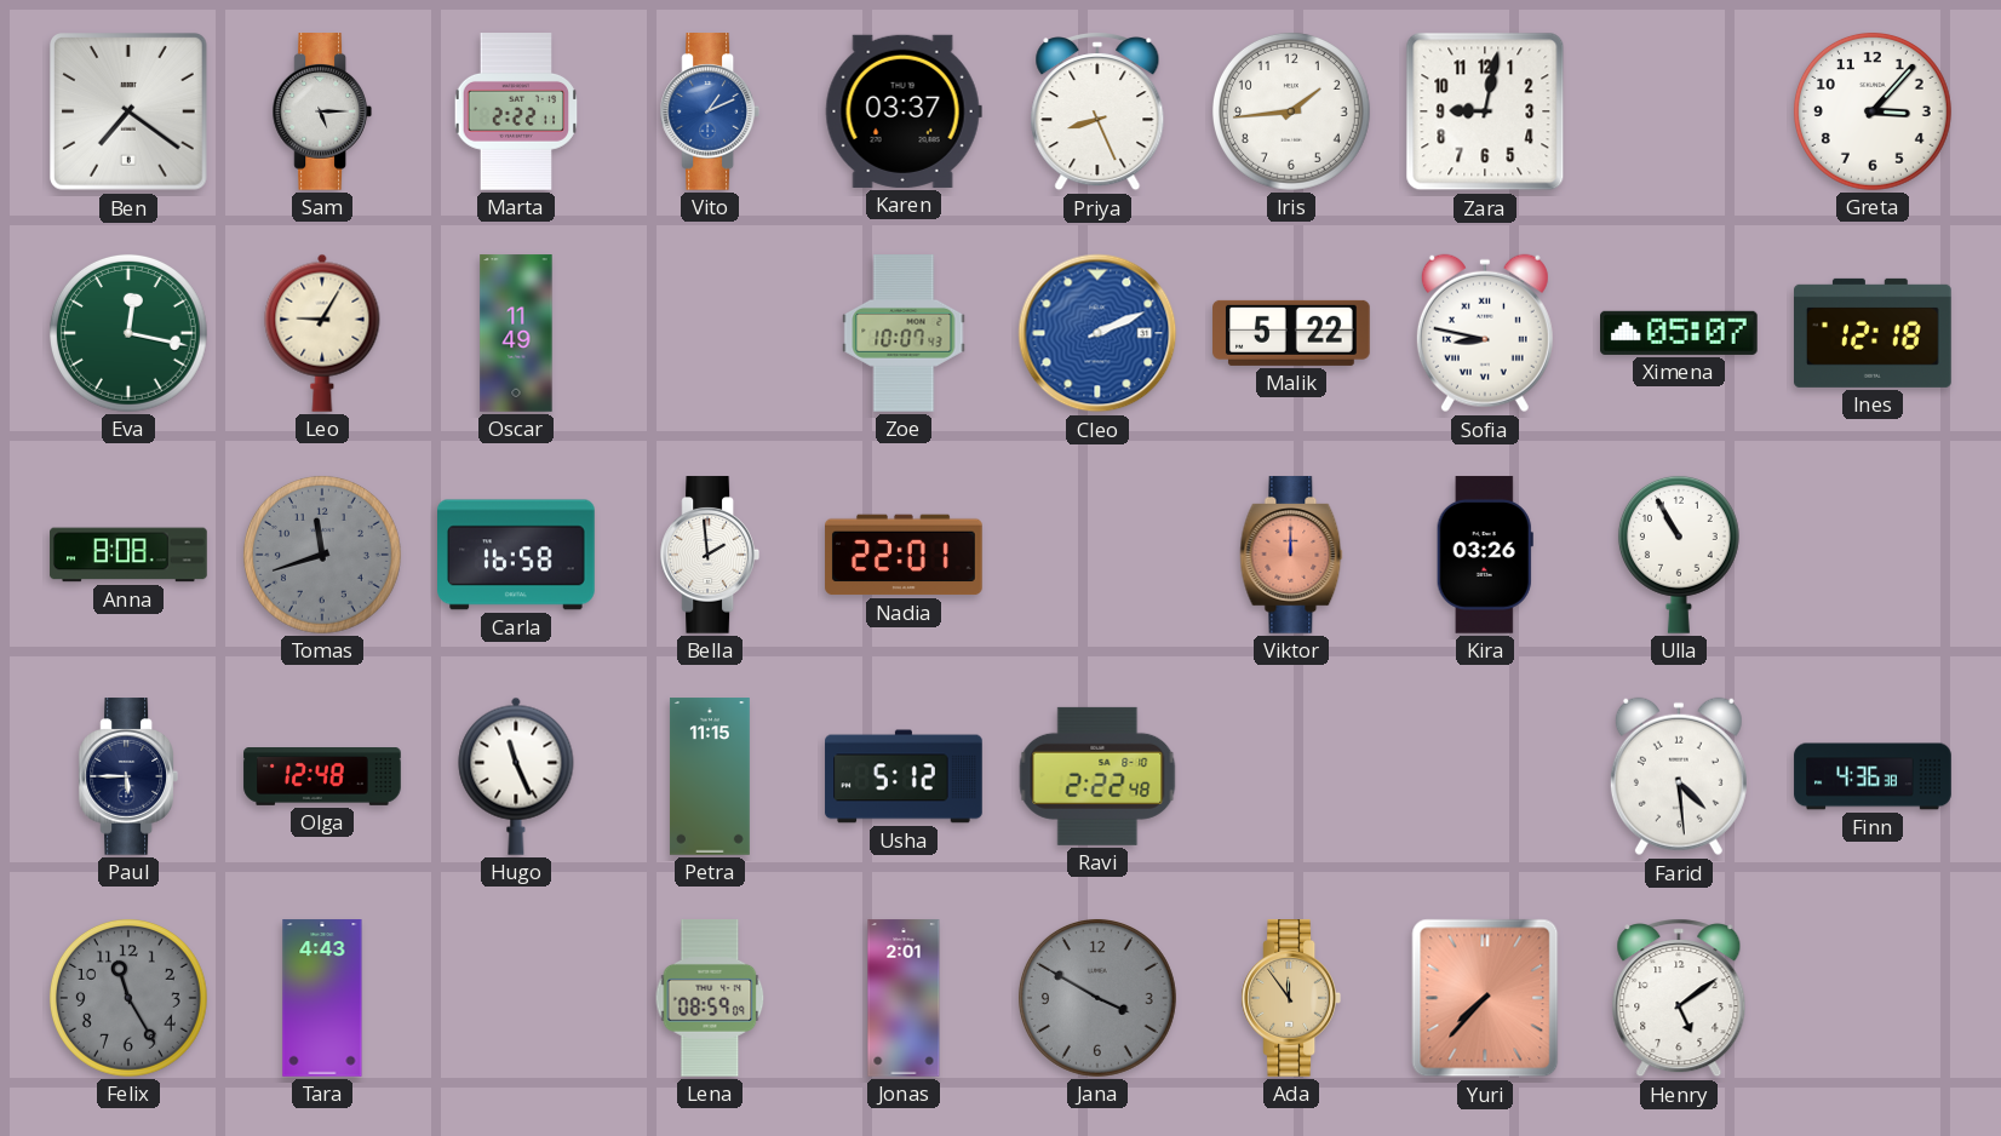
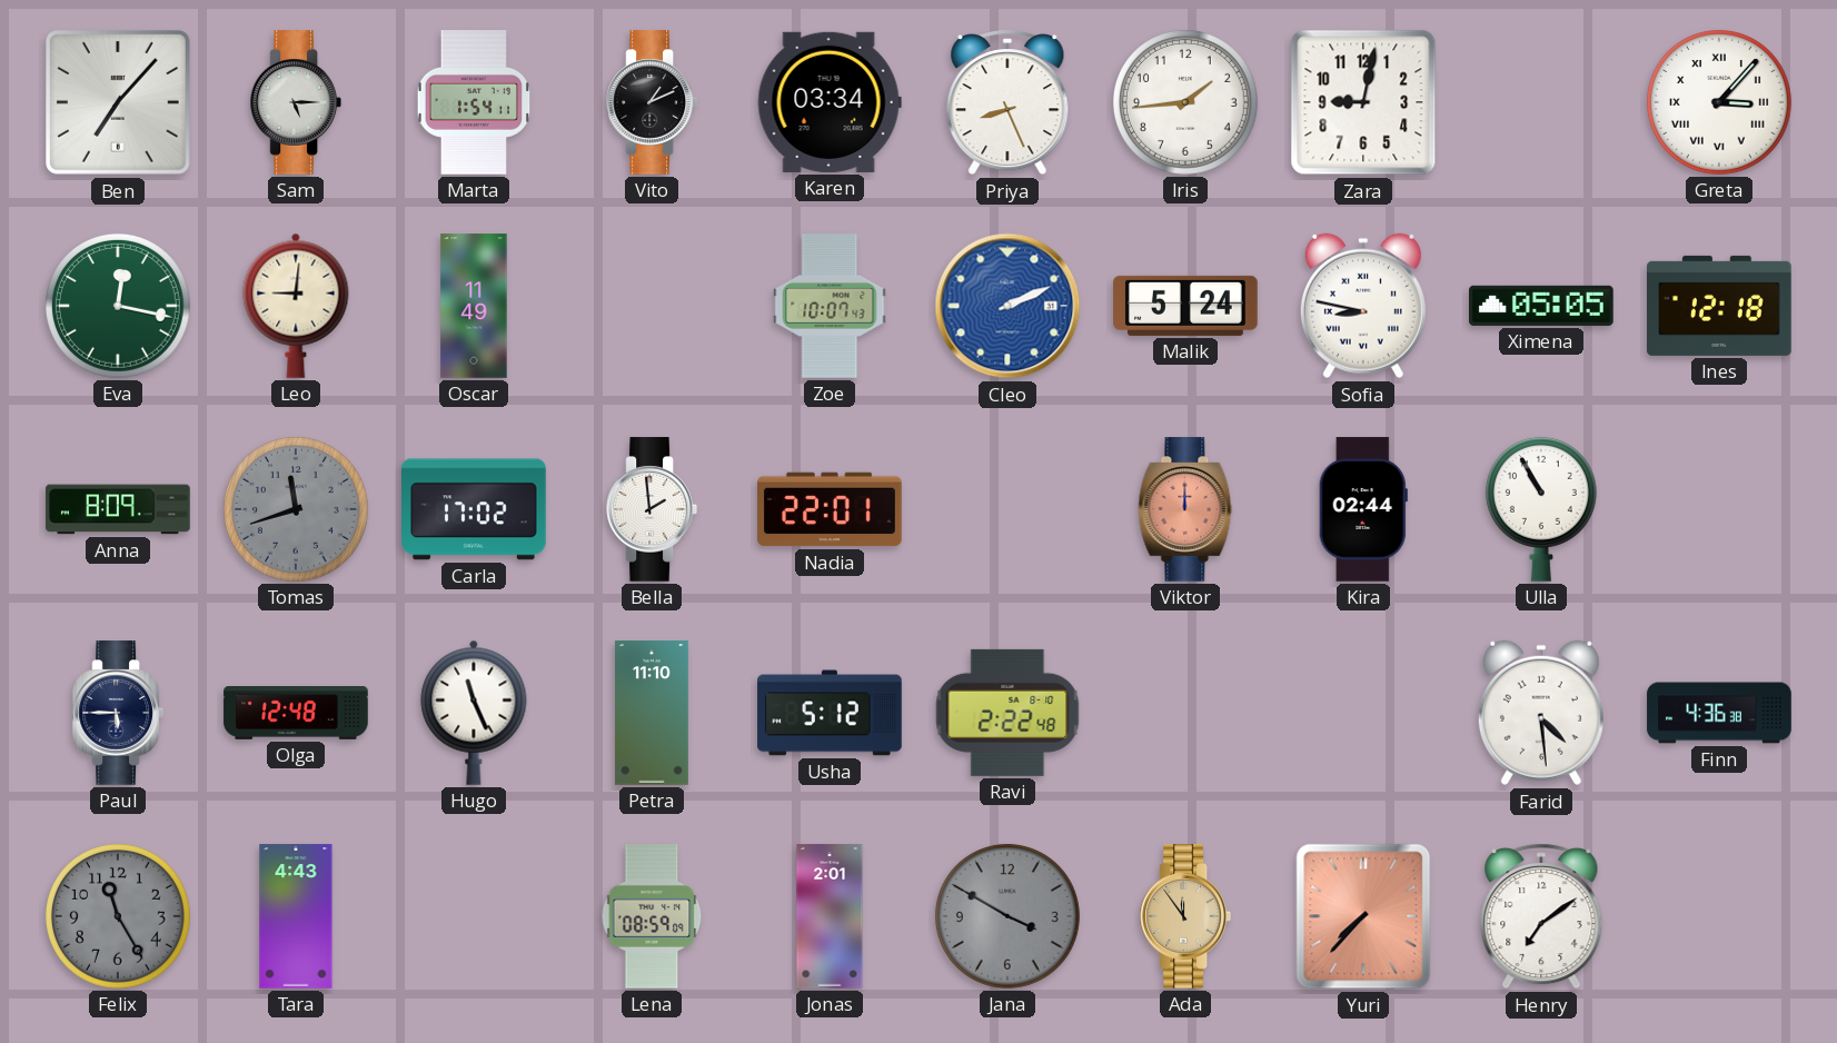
Ben: 7:21 -> 7:07 (119, 103)
Marta: 2:22 -> 1:54 (474, 102)
Vito dial: blue -> black (651, 102)
Karen: 03:37 -> 03:34 (830, 102)
Greta numerals: Arabic -> Roman (1719, 102)
Leo: 9:05 -> 9:01 (296, 306)
Malik: 5:22 -> 5:24 (1185, 306)
Ximena: 05:07 -> 05:05 (1542, 306)
Anna: 8:08 -> 8:09 (118, 509)
Carla: 16:58 -> 17:02 (475, 509)
Kira: 03:26 -> 02:44 (1363, 509)
Petra: 11:15 -> 11:10 (652, 713)
Henry: 5:09 -> 7:09 (1541, 916)
